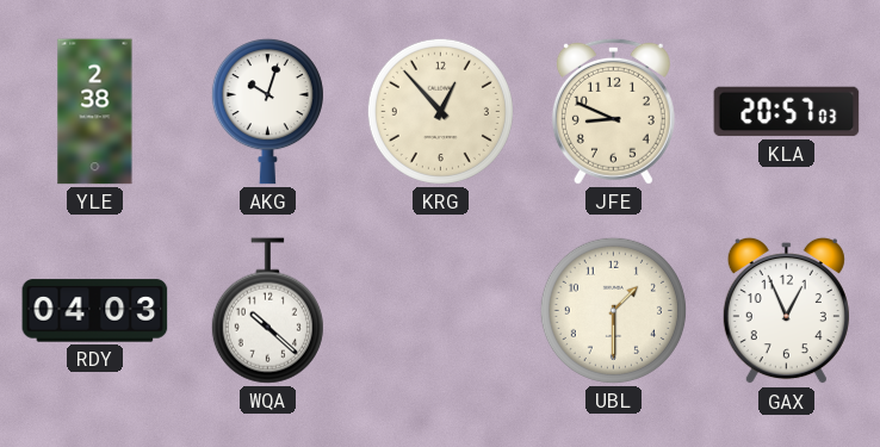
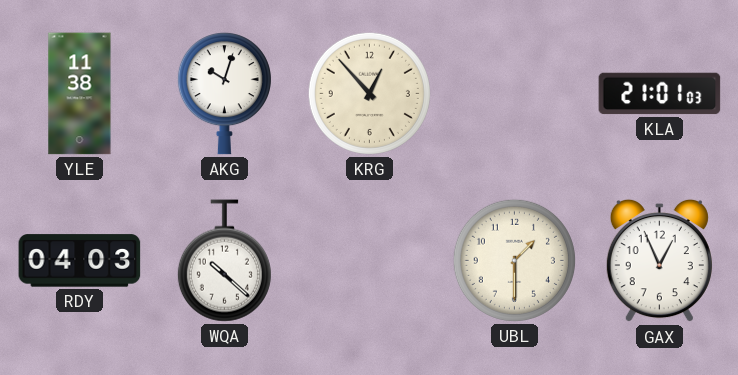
YLE: 2:38 -> 11:38 (80, 94)
JFE: 8:49 -> none (613, 111)
KLA: 20:57 -> 21:01 (660, 94)
